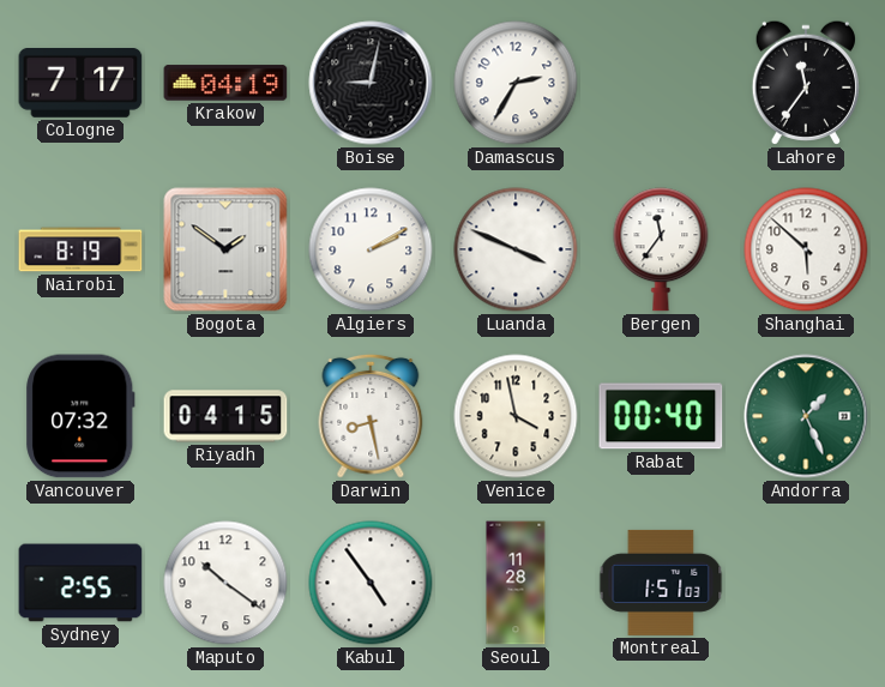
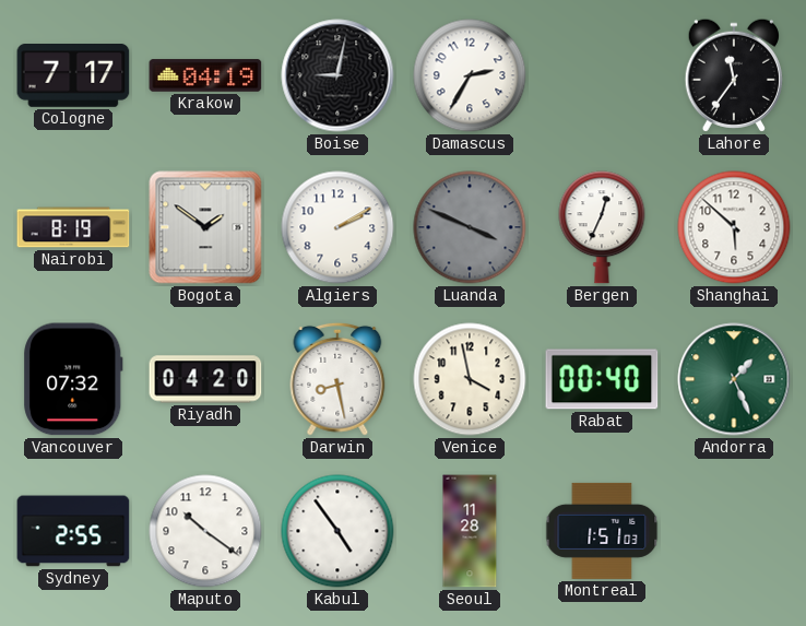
Luanda dial: white -> grey (470, 227)
Bergen: 11:36 -> 12:34 (602, 227)
Riyadh: 04:15 -> 04:20 (205, 379)
